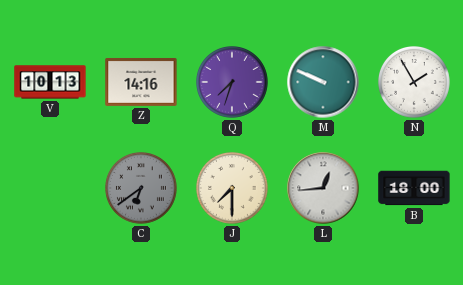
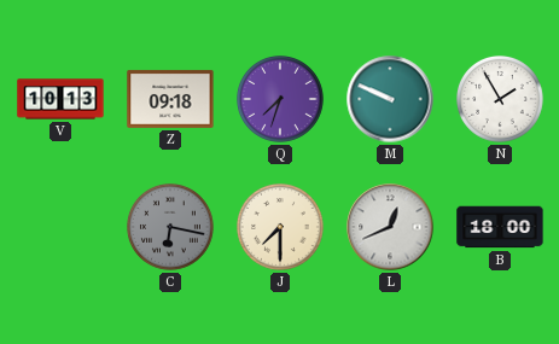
Z: 14:16 -> 09:18 (170, 99)
C: 6:39 -> 6:17 (171, 228)
L: 12:44 -> 12:41 (390, 227)
